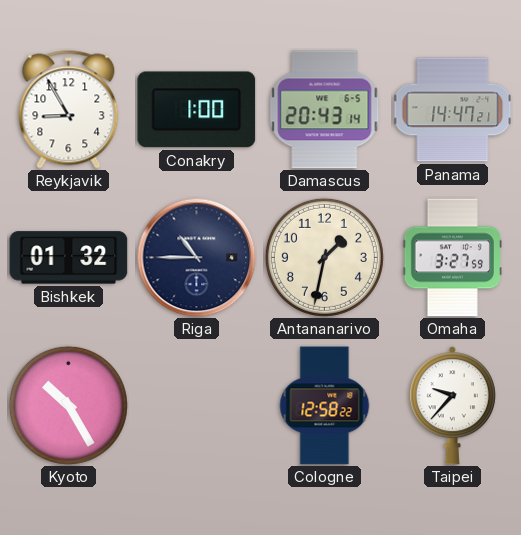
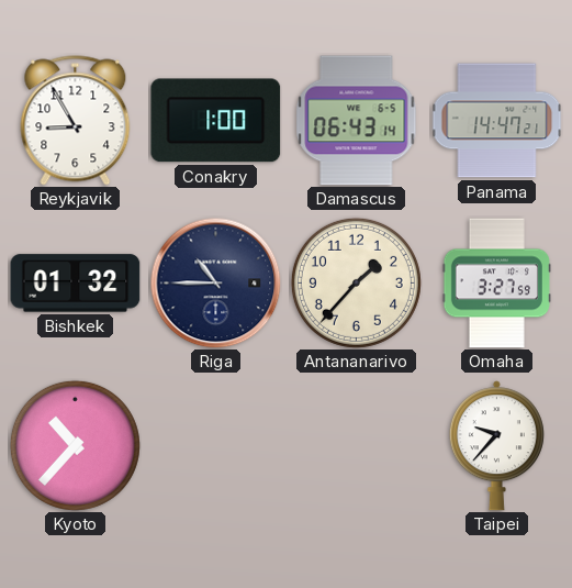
Damascus: 20:43 -> 06:43 (357, 121)
Antananarivo: 1:32 -> 1:37 (356, 282)
Kyoto: 10:25 -> 10:37 (75, 445)
Cologne: 12:58 -> none (325, 406)
